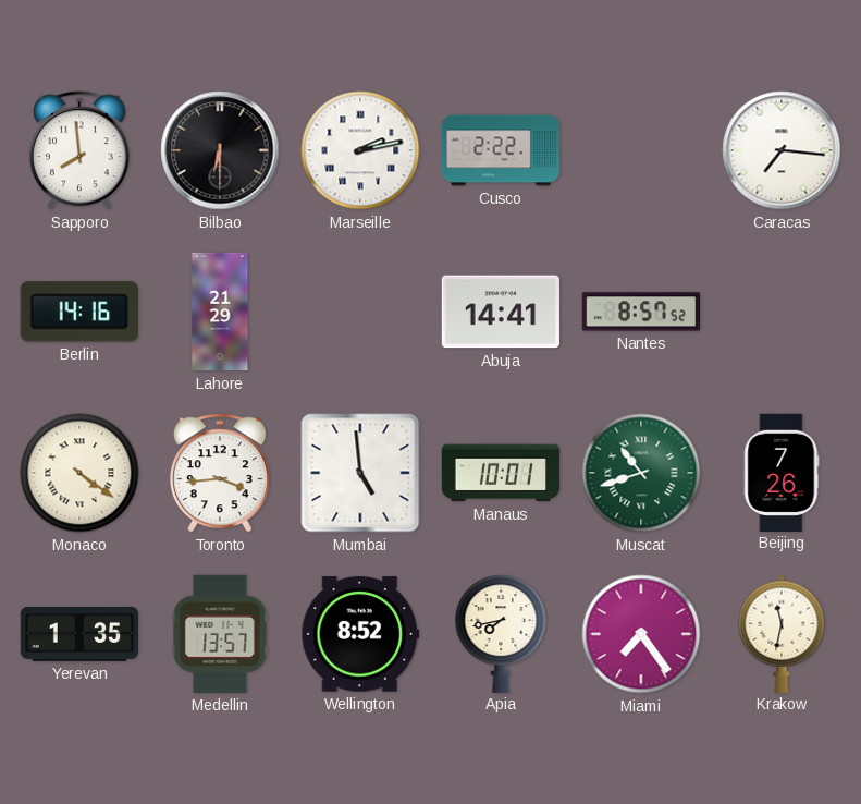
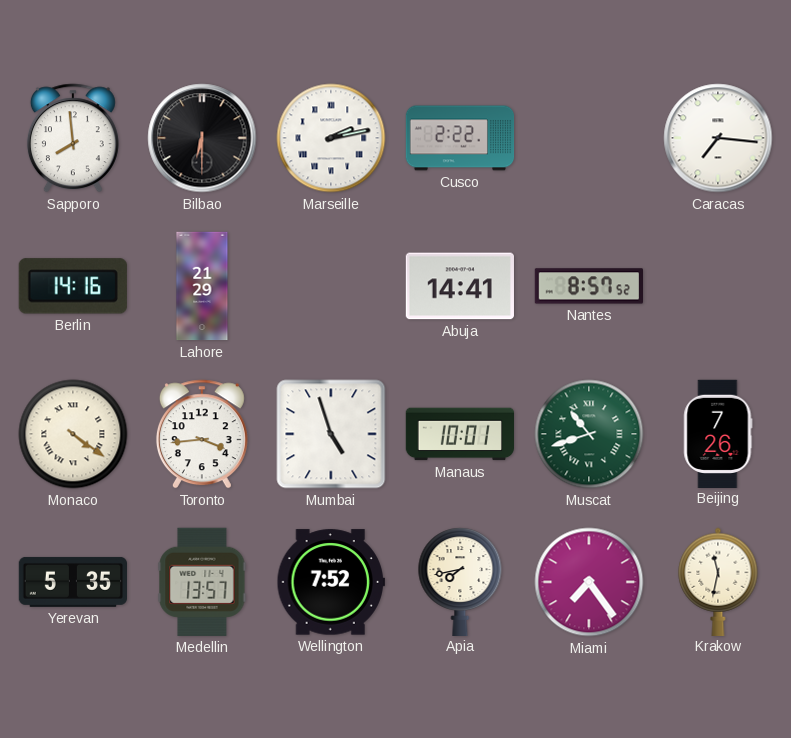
Mumbai: 4:59 -> 4:57 (331, 434)
Yerevan: 1:35 -> 5:35 (72, 582)
Wellington: 8:52 -> 7:52 (330, 582)
